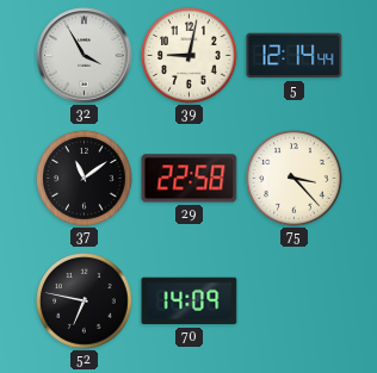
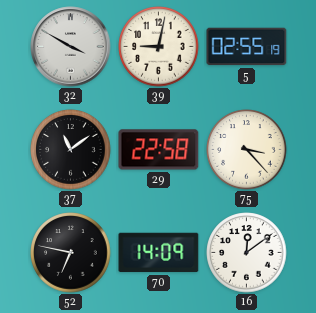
32: 3:55 -> 3:50 (71, 47)
5: 12:14 -> 02:55 (247, 47)
16: none -> 12:09 (247, 253)
